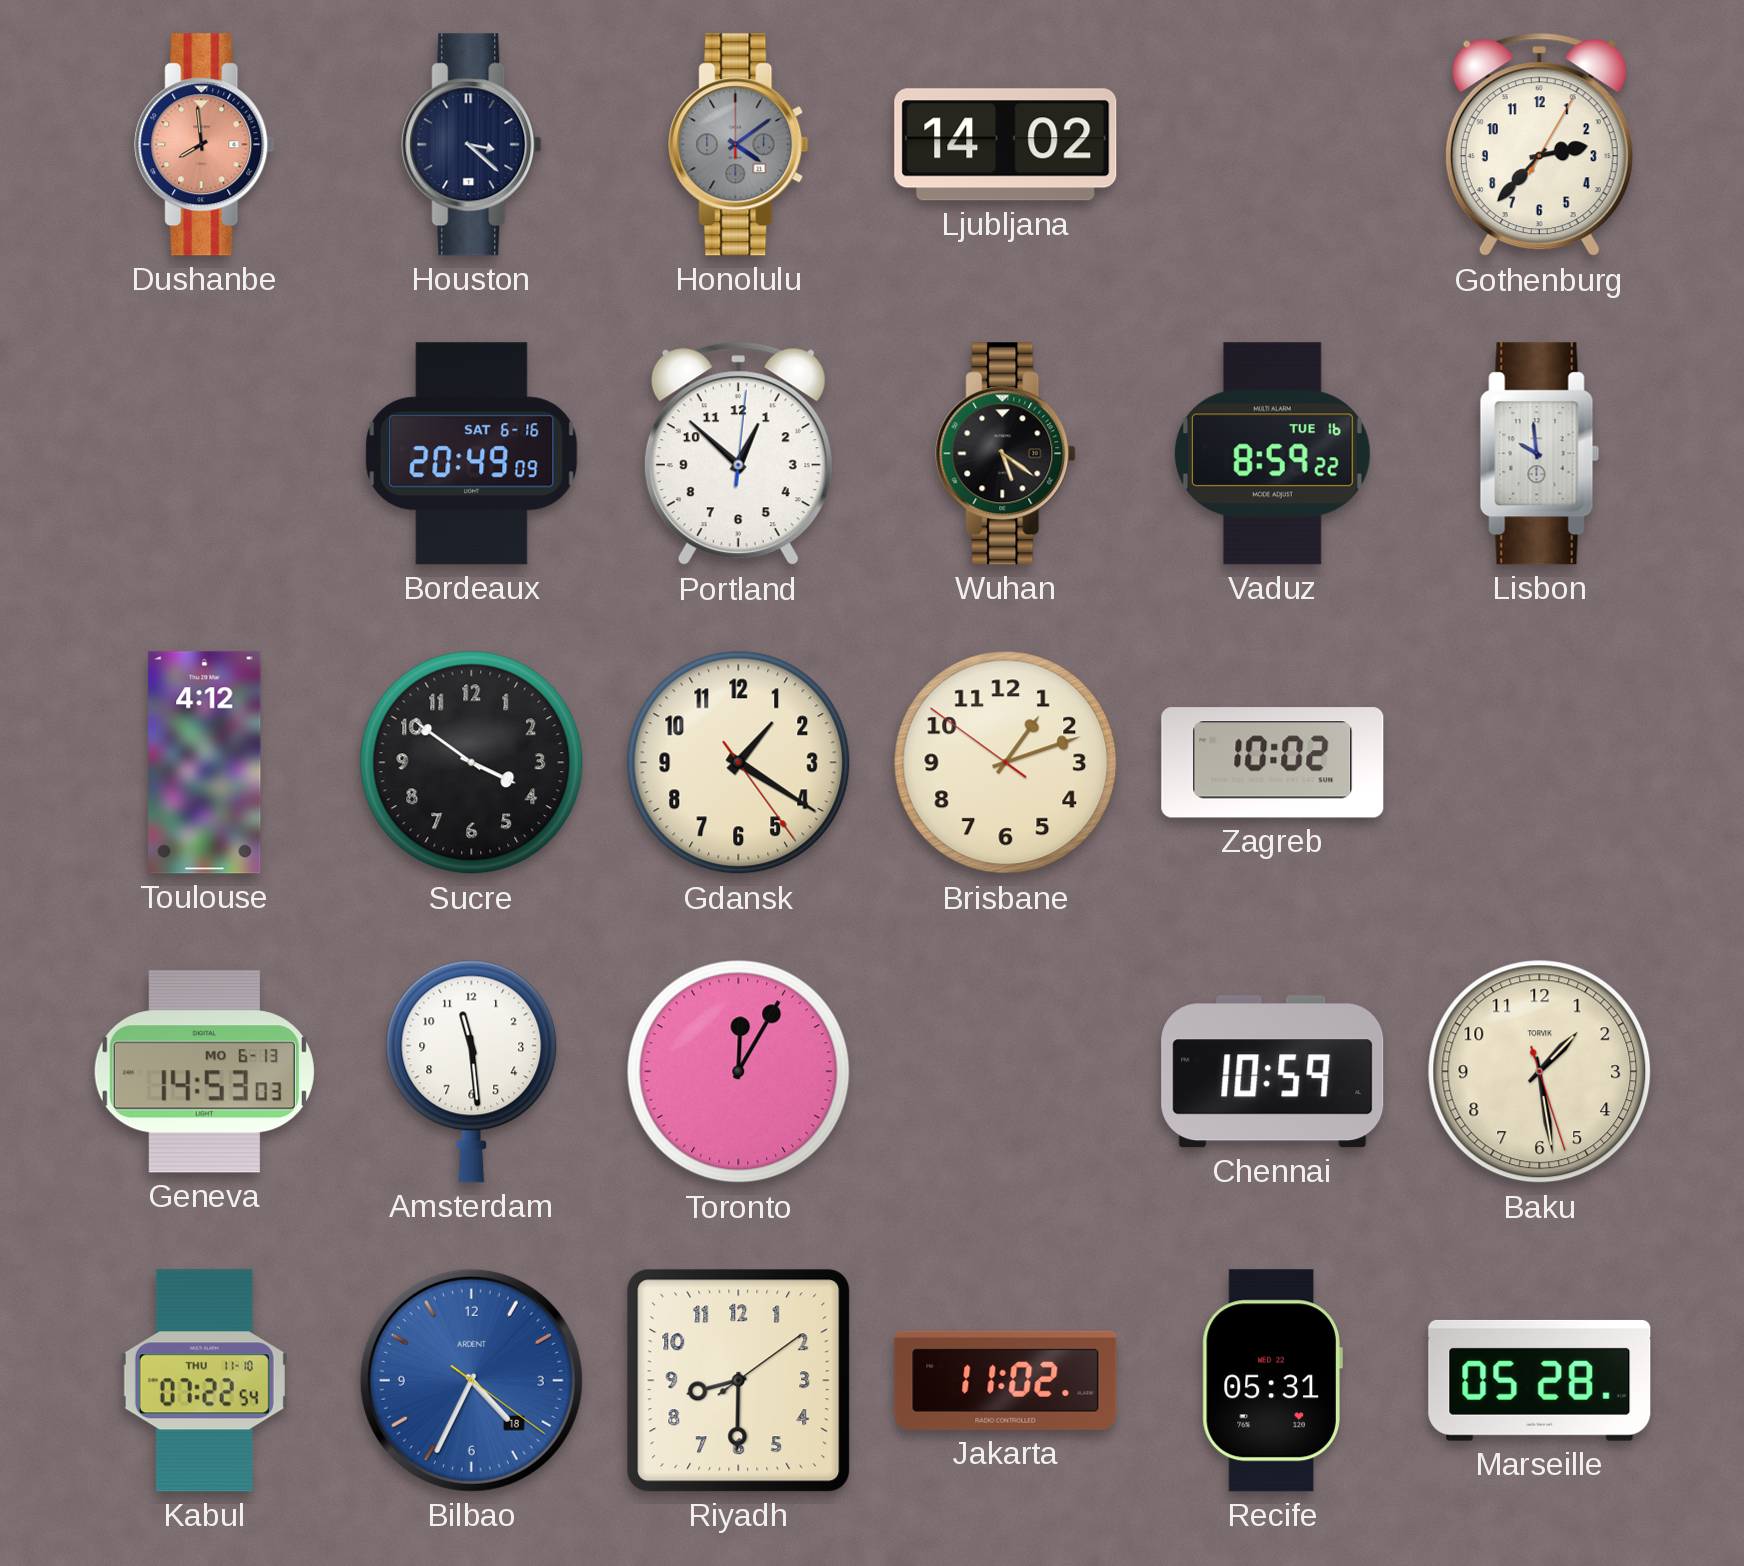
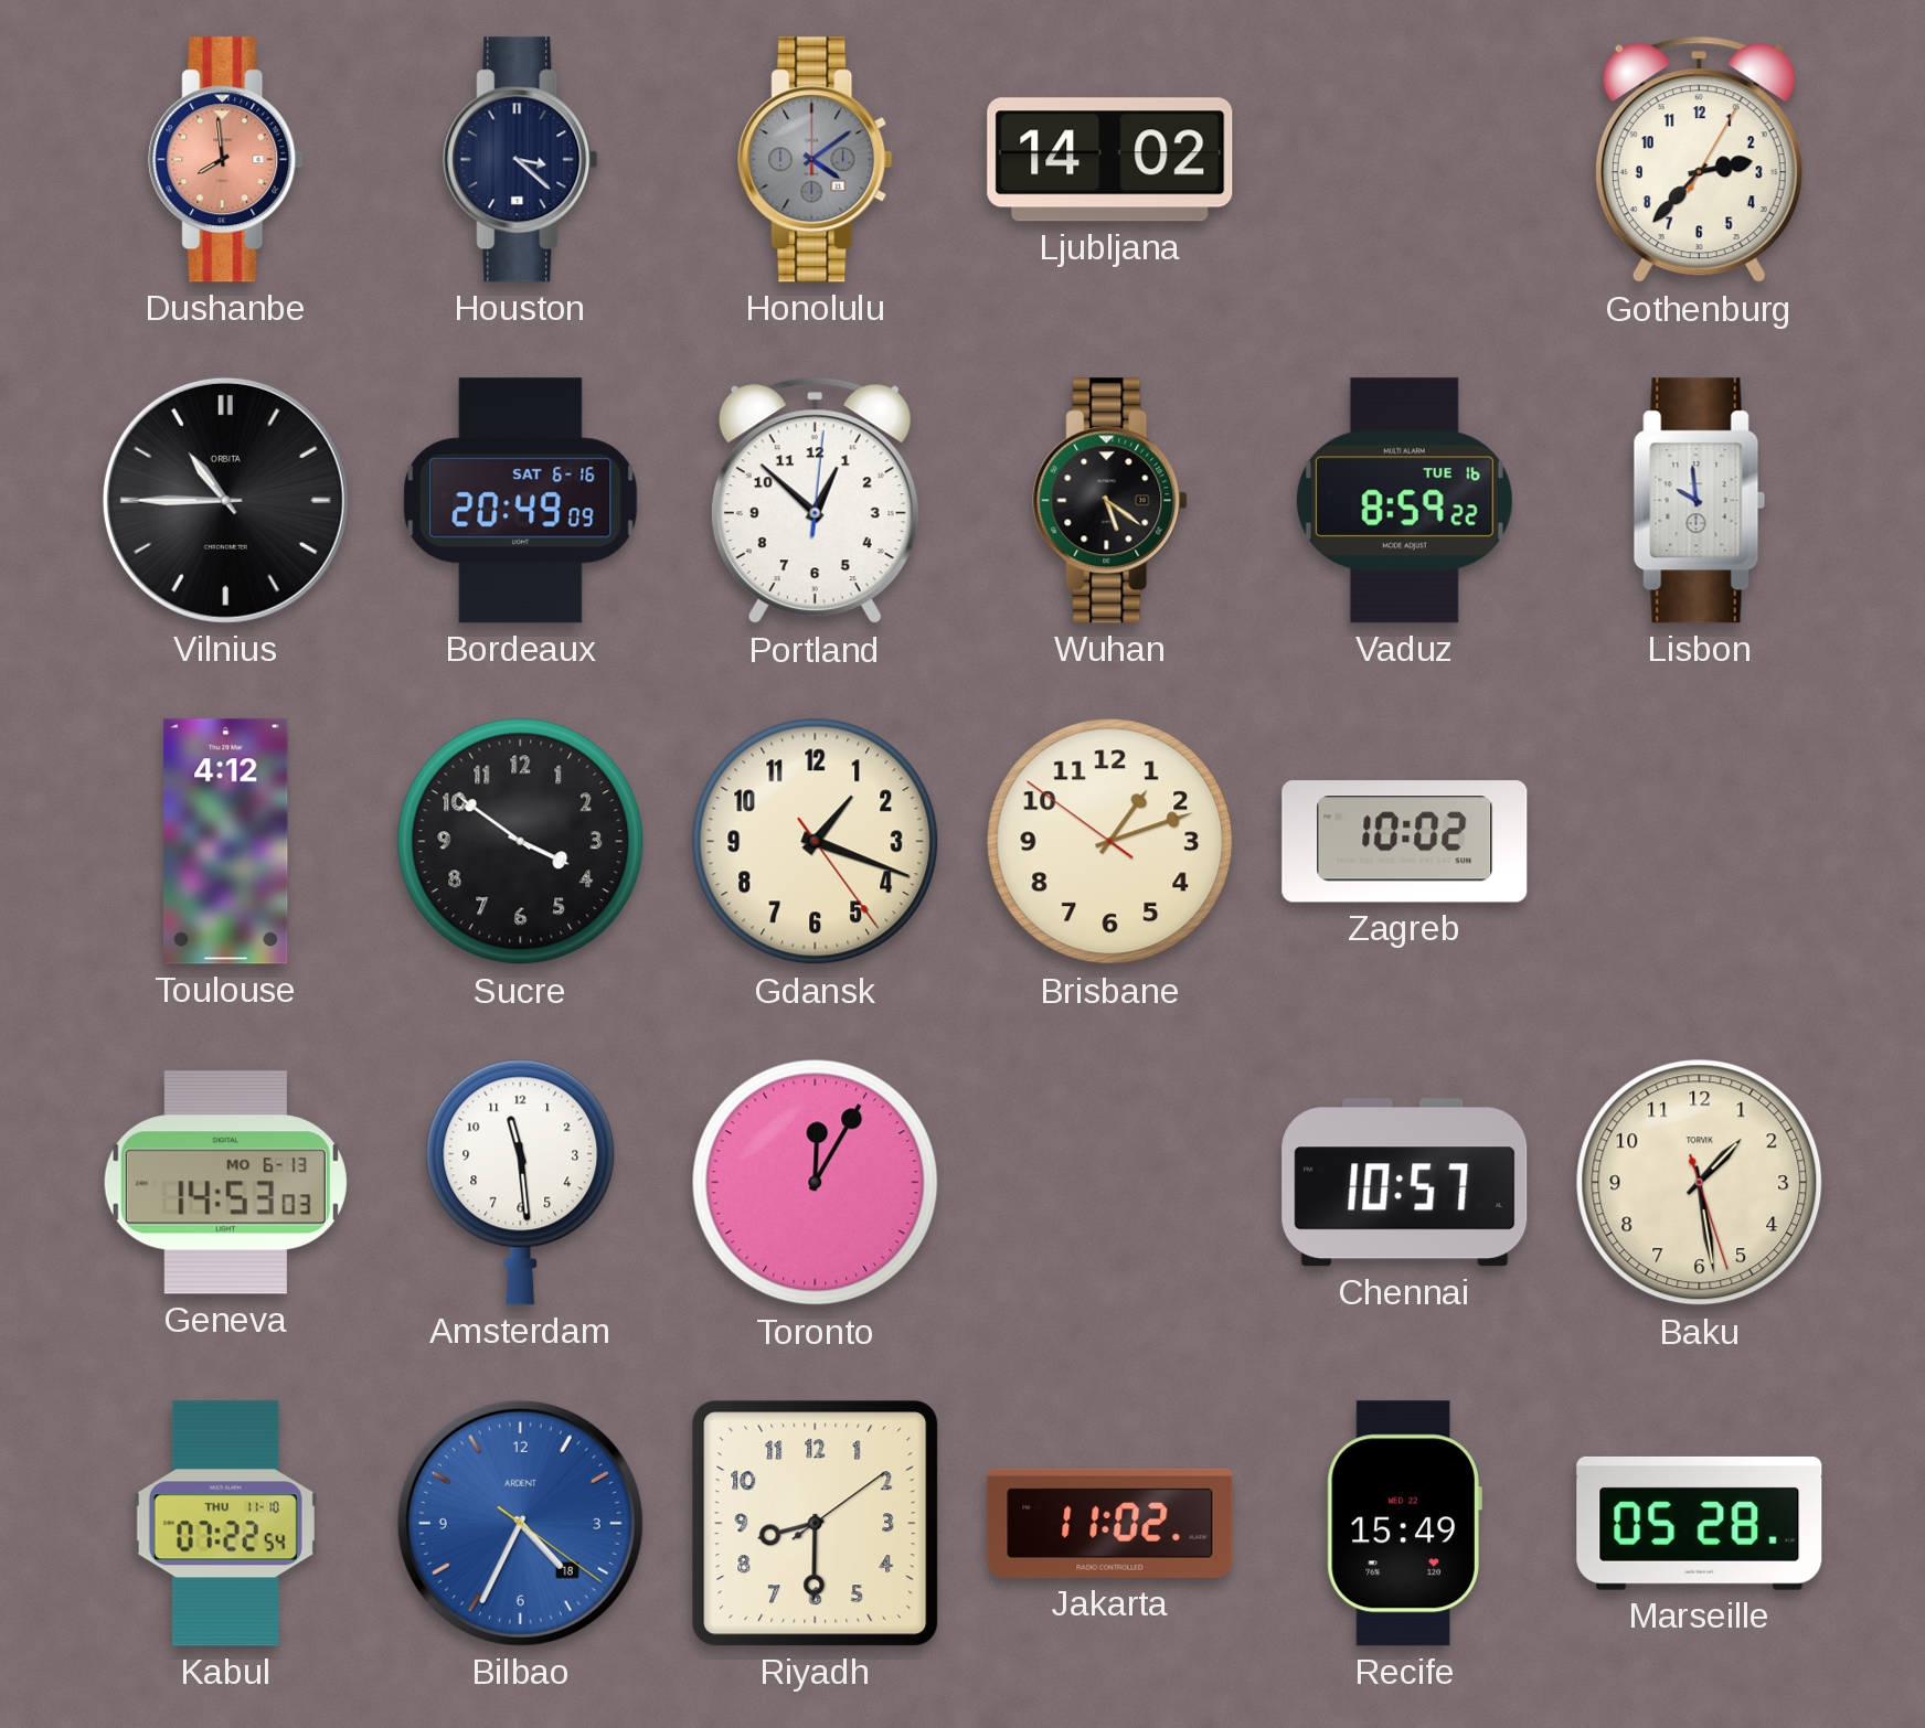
Vilnius: none -> 10:45 (225, 500)
Gdansk: 1:20 -> 1:18 (816, 842)
Chennai: 10:59 -> 10:57 (1405, 1183)
Recife: 05:31 -> 15:49 (1404, 1524)
